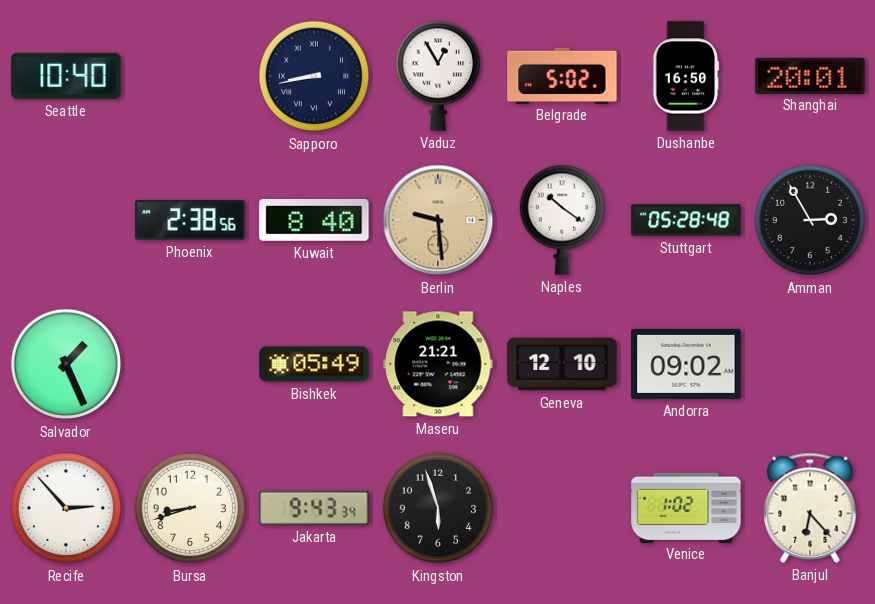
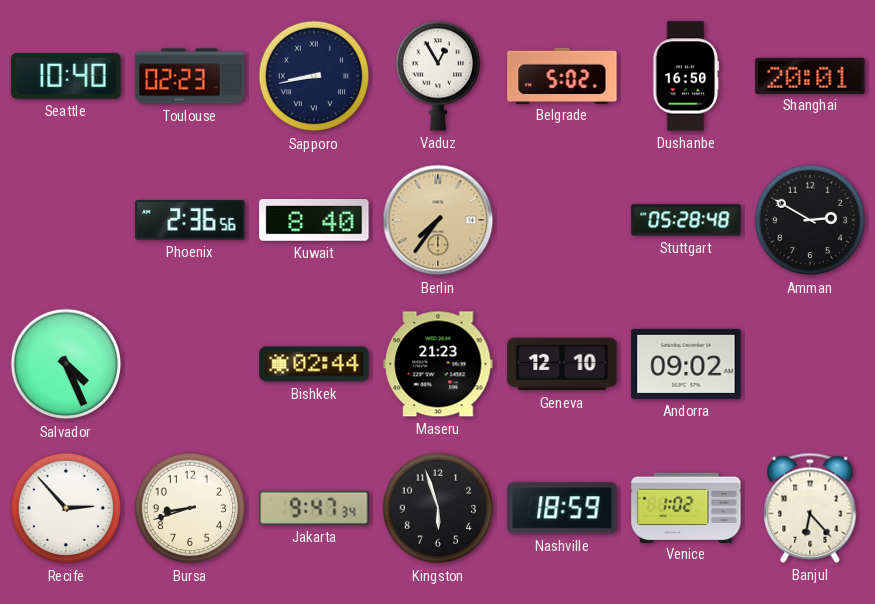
Toulouse: none -> 02:23 (190, 76)
Phoenix: 2:38 -> 2:36 (190, 220)
Berlin: 9:29 -> 7:36 (438, 220)
Naples: 10:21 -> none (561, 220)
Amman: 2:55 -> 2:50 (810, 220)
Salvador: 1:26 -> 4:26 (66, 364)
Bishkek: 05:49 -> 02:44 (314, 364)
Maseru: 21:21 -> 21:23 (438, 364)
Jakarta: 9:43 -> 9:47 (314, 508)
Nashville: none -> 18:59 (562, 508)
